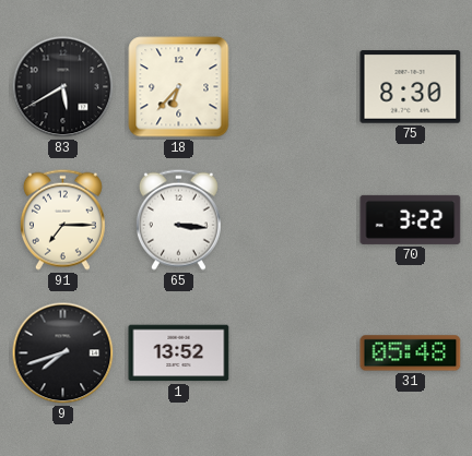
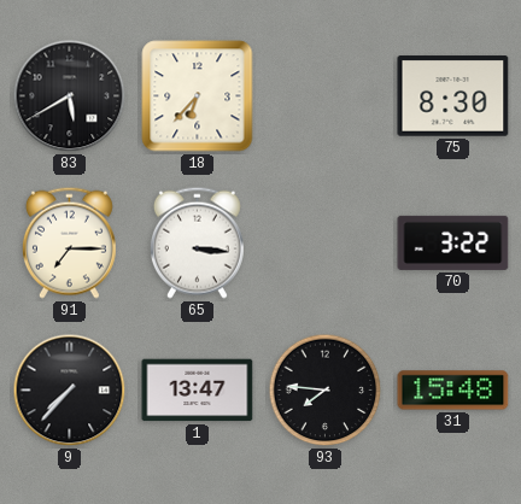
9: 7:42 -> 7:37 (70, 391)
1: 13:52 -> 13:47 (198, 391)
93: none -> 7:46 (326, 391)
31: 05:48 -> 15:48 (453, 391)
